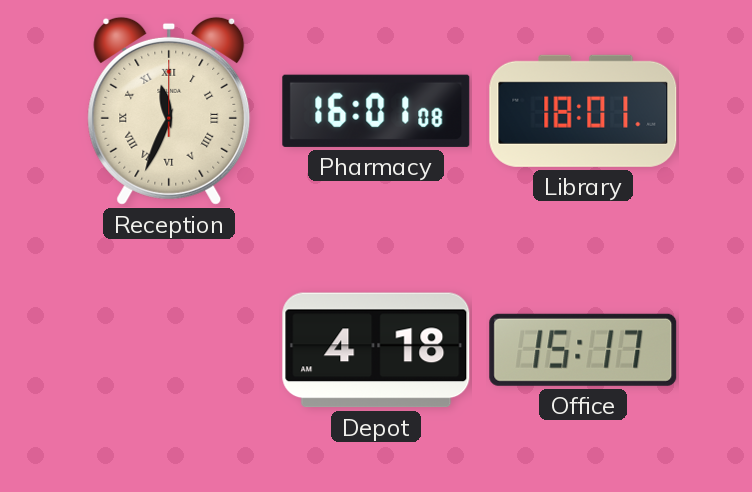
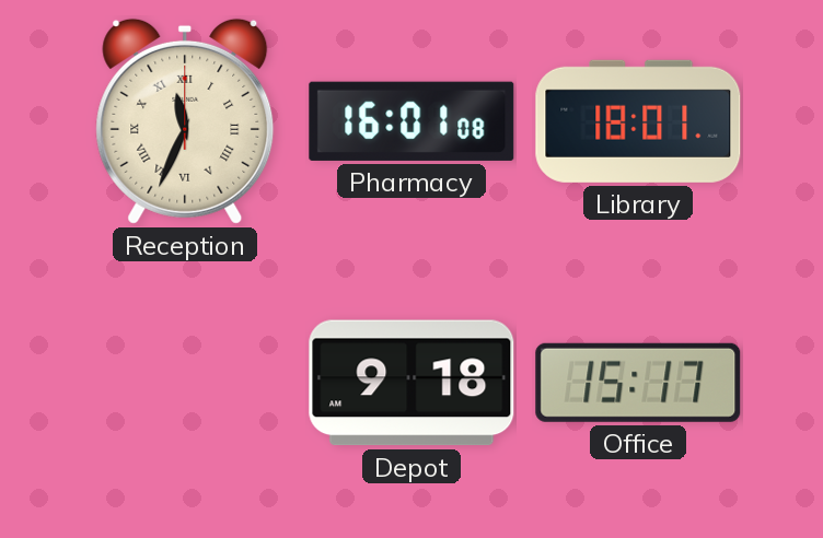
Depot: 4:18 -> 9:18 (411, 383)
